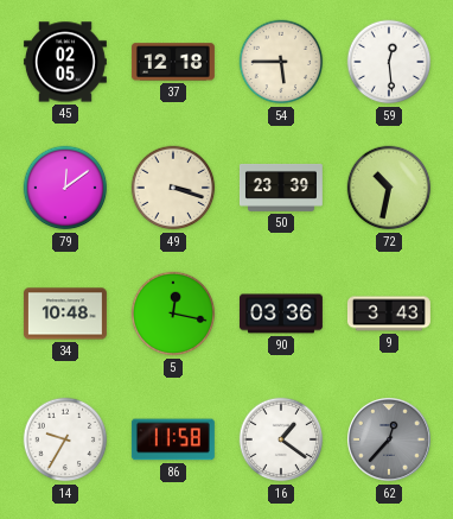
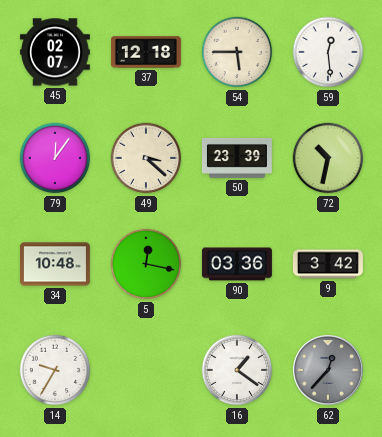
45: 02:05 -> 02:07 (55, 52)
79: 12:09 -> 12:06 (55, 158)
49: 3:18 -> 3:22 (146, 158)
9: 3:43 -> 3:42 (328, 264)
86: 11:58 -> none (173, 439)
